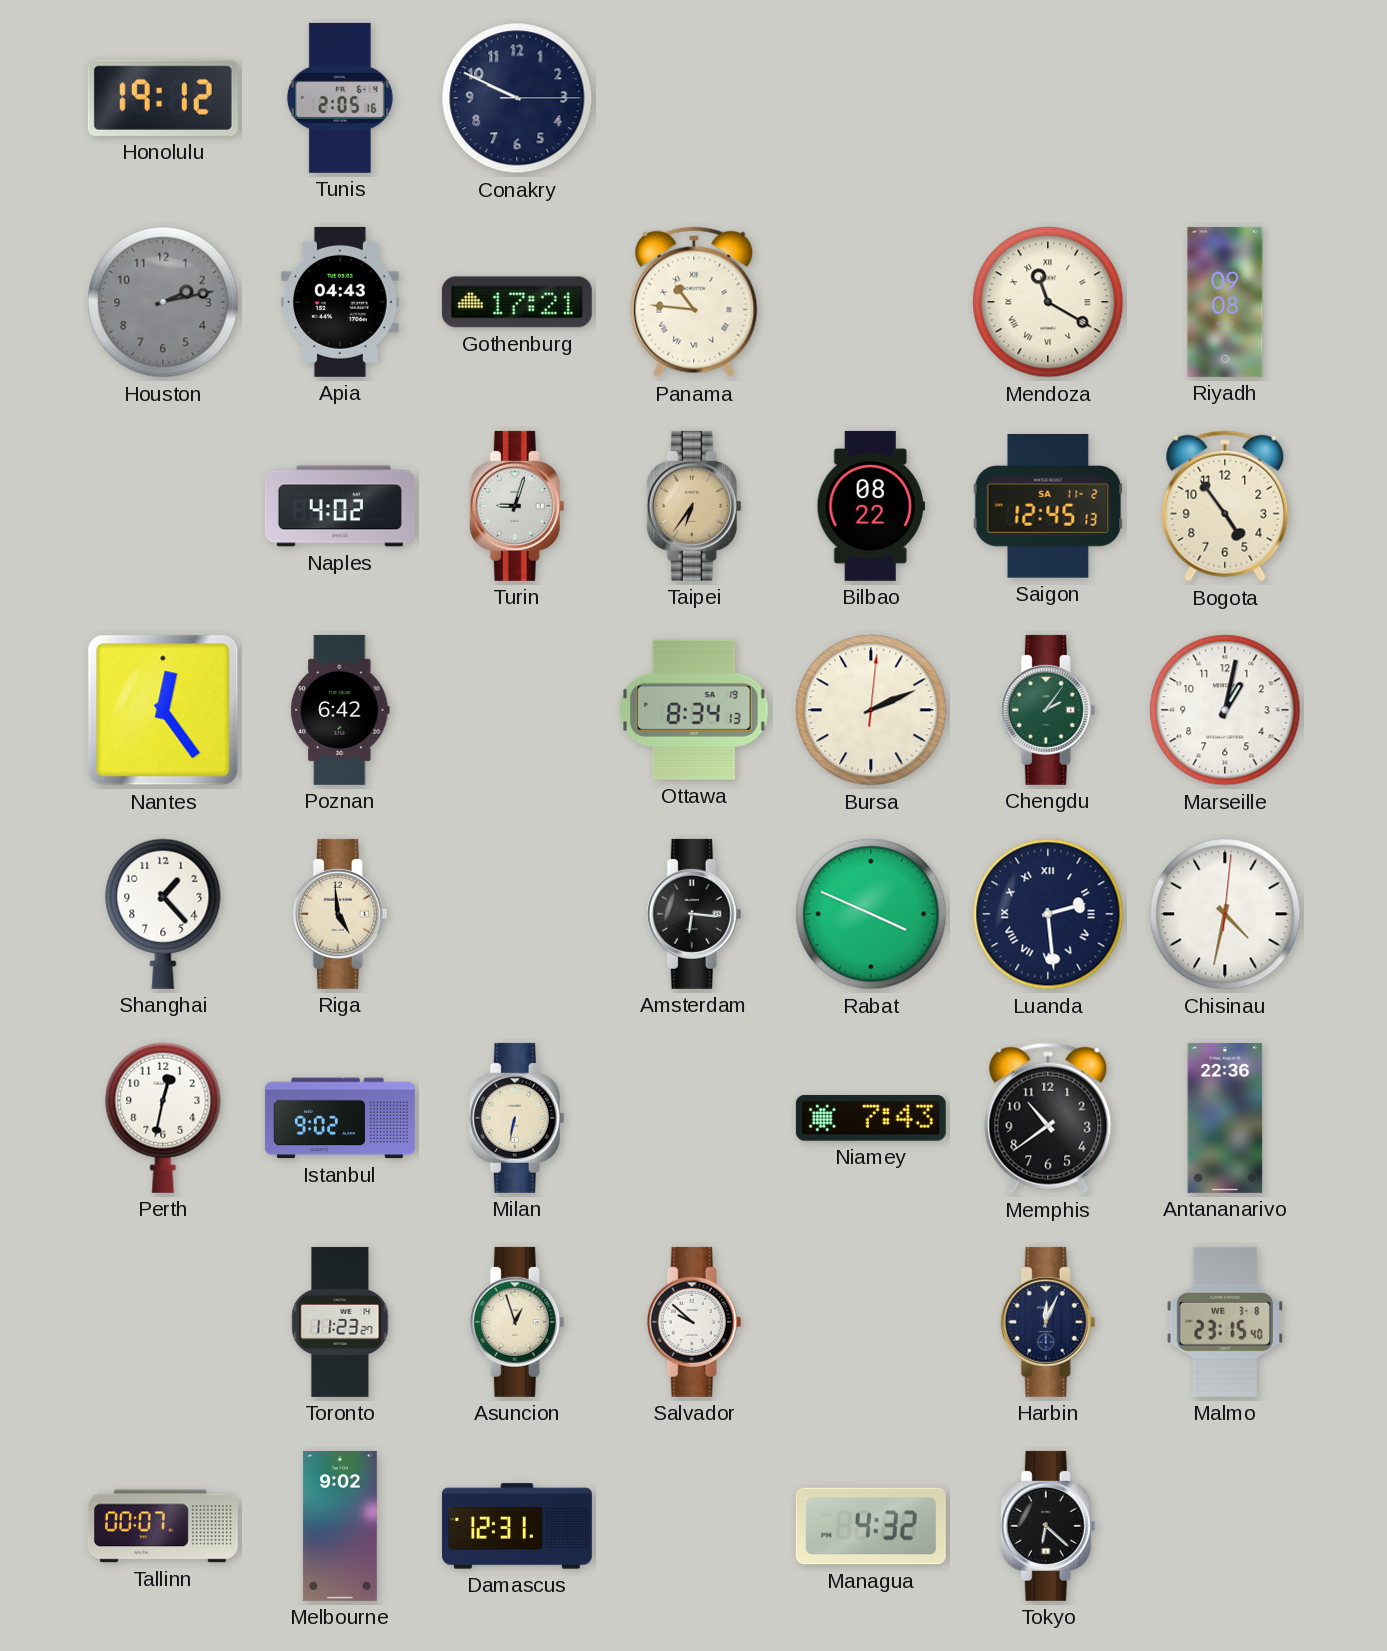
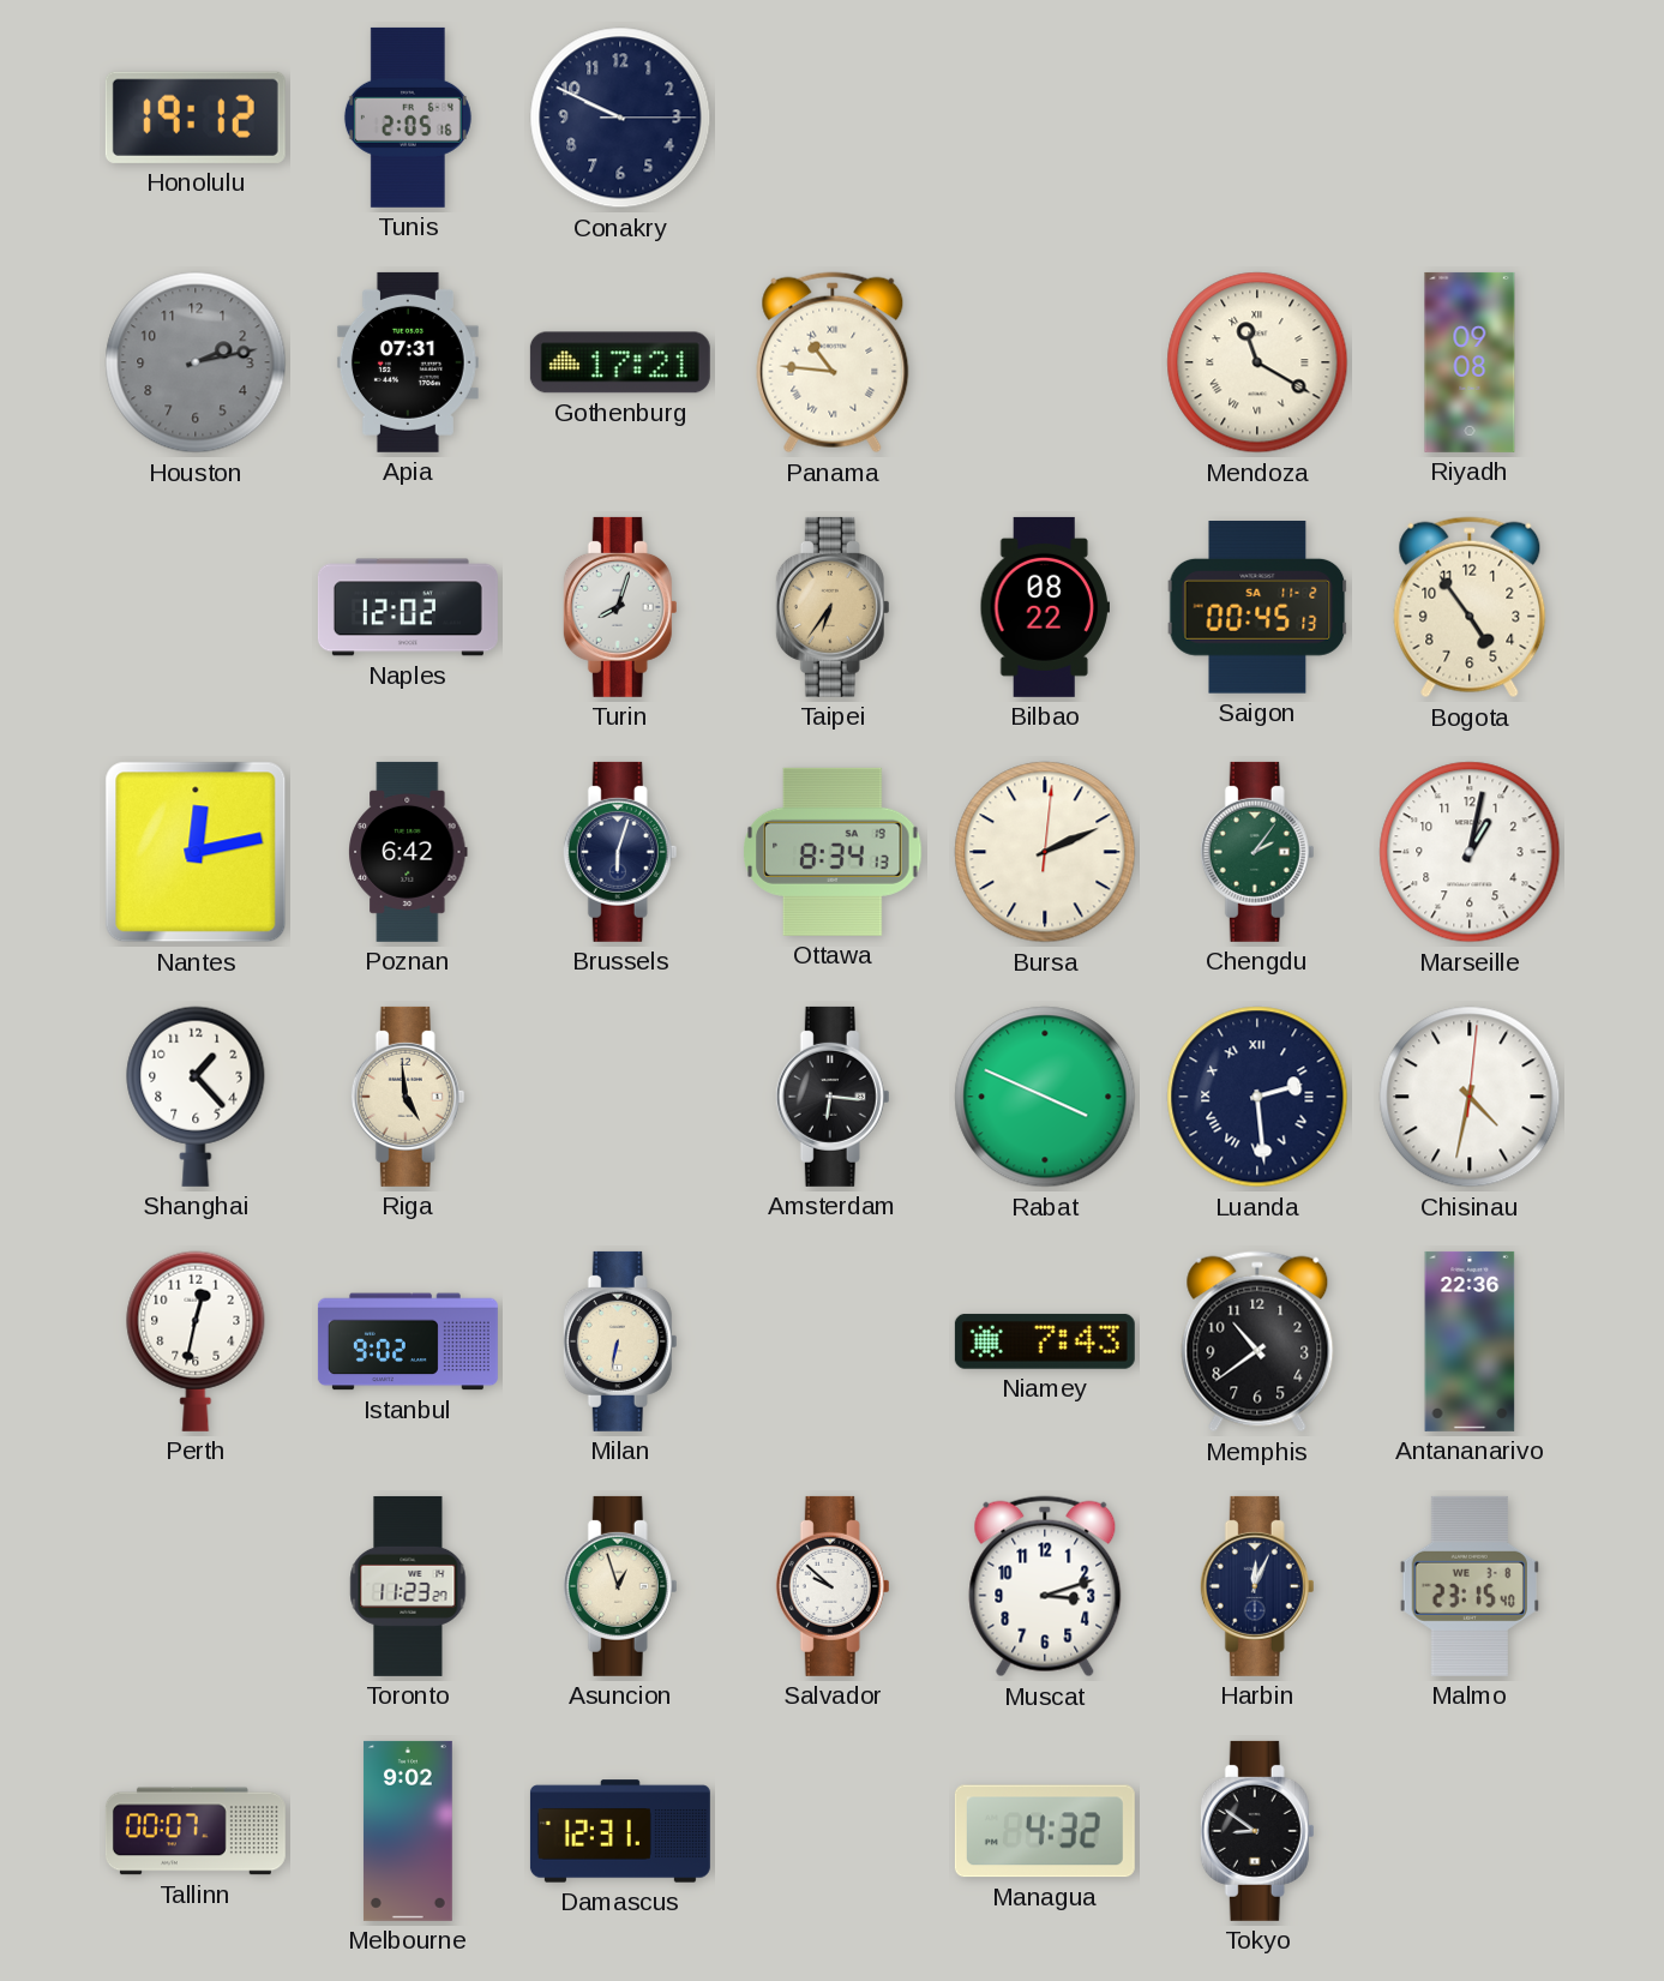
Apia: 04:43 -> 07:31 (408, 362)
Naples: 4:02 -> 12:02 (408, 607)
Turin: 9:03 -> 8:03 (620, 607)
Saigon: 12:45 -> 00:45 (1257, 608)
Nantes: 12:24 -> 12:13 (196, 852)
Brussels: none -> 6:03 (620, 852)
Muscat: none -> 3:12 (1045, 1586)
Tokyo: 6:22 -> 8:51 (1257, 1831)
